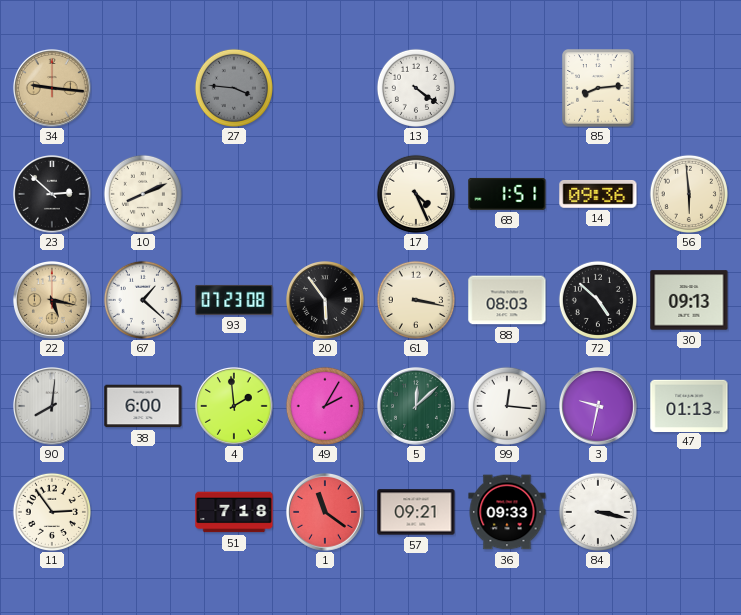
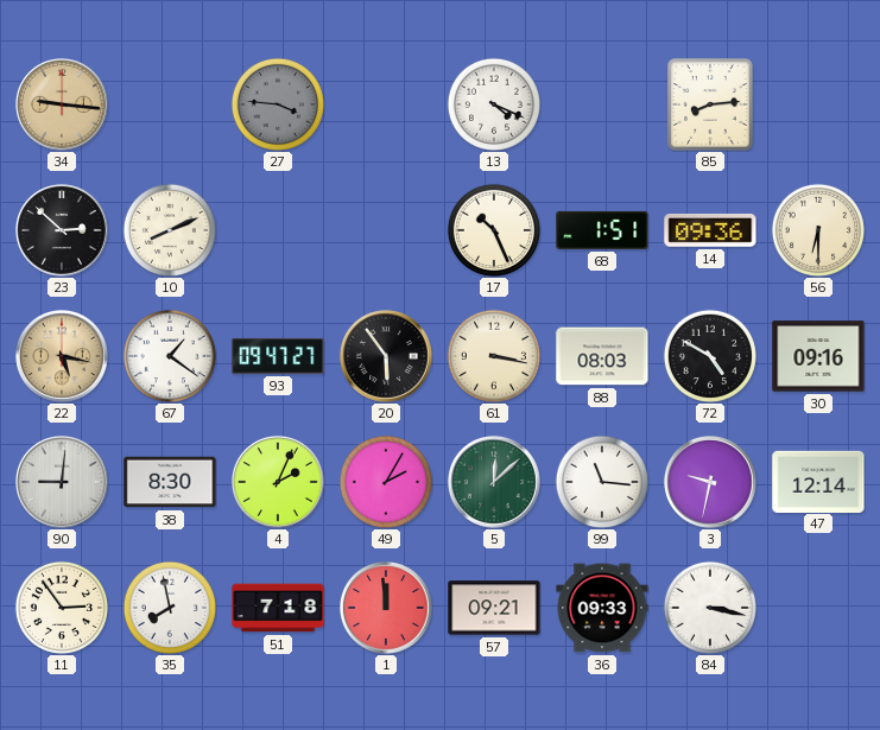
13: 4:21 -> 4:19 (494, 104)
17: 4:26 -> 10:26 (494, 230)
56: 5:59 -> 6:30 (818, 230)
67: 1:22 -> 1:21 (170, 356)
93: 07:23 -> 09:47 (278, 356)
72: 4:52 -> 4:50 (710, 356)
30: 09:13 -> 09:16 (818, 356)
90: 8:01 -> 9:01 (63, 483)
38: 6:00 -> 8:30 (170, 482)
4: 1:59 -> 2:04 (279, 483)
99: 12:16 -> 11:16 (602, 482)
47: 01:13 -> 12:14 (818, 481)
35: none -> 7:58 (170, 608)
1: 11:21 -> 11:59 (387, 609)
